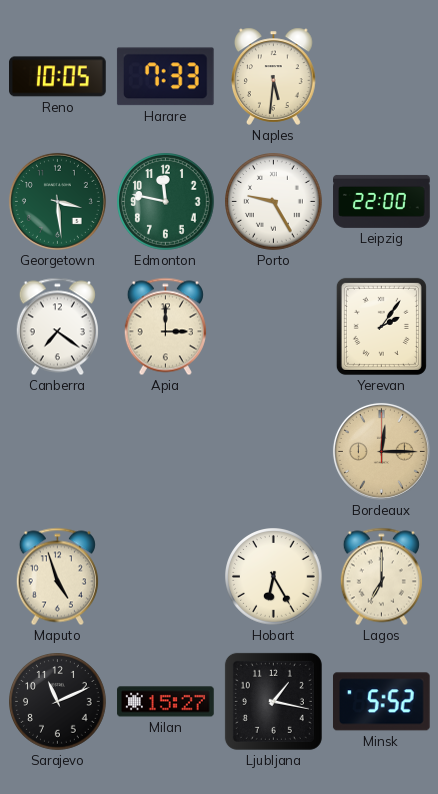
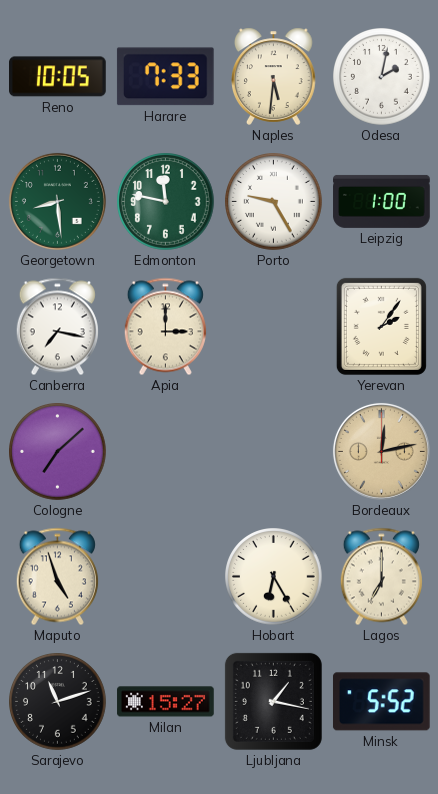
Odesa: none -> 2:02 (382, 77)
Georgetown: 3:29 -> 8:29 (57, 201)
Leipzig: 22:00 -> 1:00 (382, 201)
Canberra: 7:21 -> 7:17 (57, 327)
Cologne: none -> 7:08 (58, 452)
Bordeaux: 12:15 -> 12:13 (381, 451)
Sarajevo: 11:11 -> 11:12 (58, 702)
